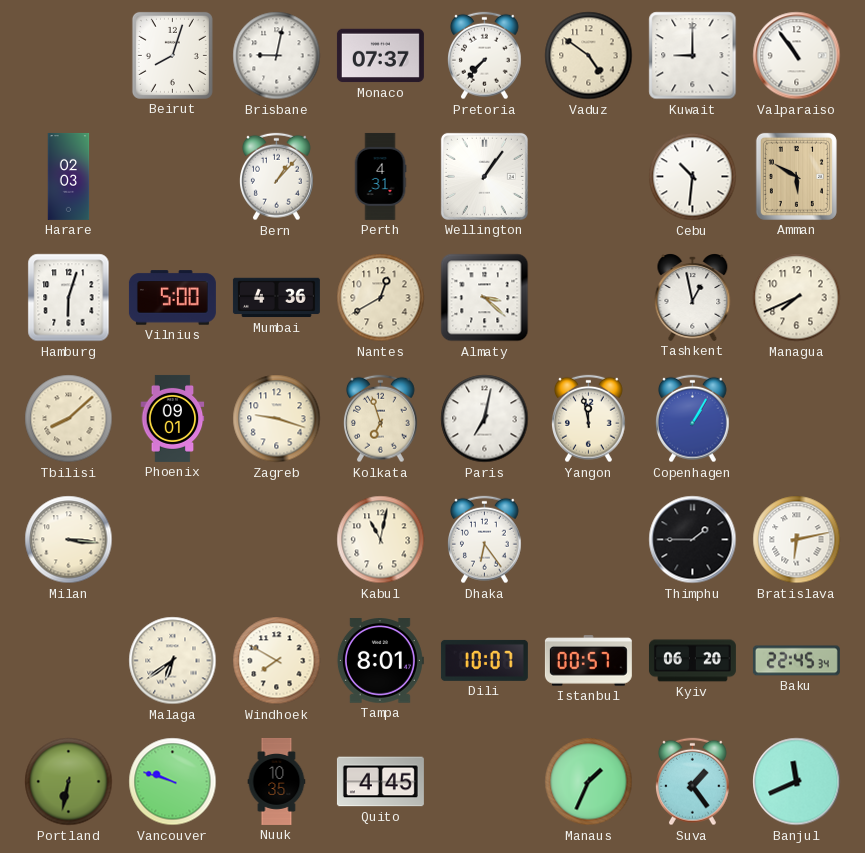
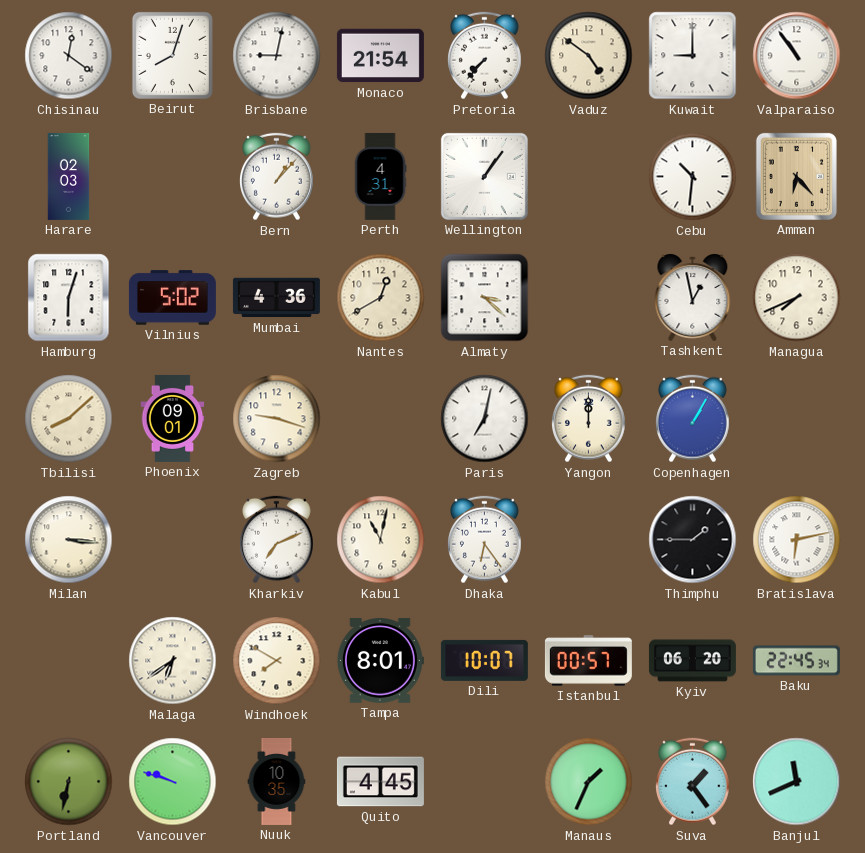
Chisinau: none -> 12:21 (69, 56)
Monaco: 07:37 -> 21:54 (380, 56)
Amman: 5:50 -> 6:23 (796, 176)
Vilnius: 5:00 -> 5:02 (172, 298)
Kolkata: 6:57 -> none (381, 419)
Yangon: 11:58 -> 12:00 (589, 419)
Kharkiv: none -> 7:11 (277, 540)
